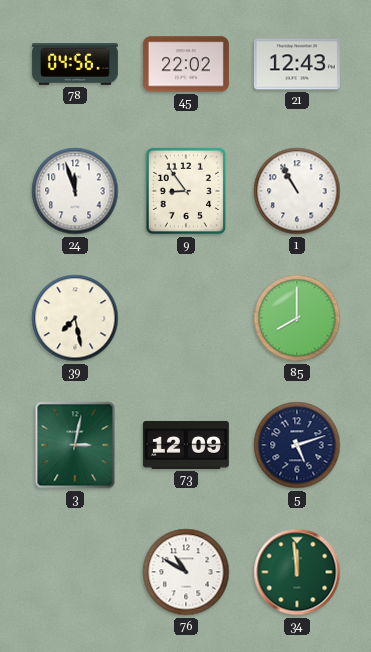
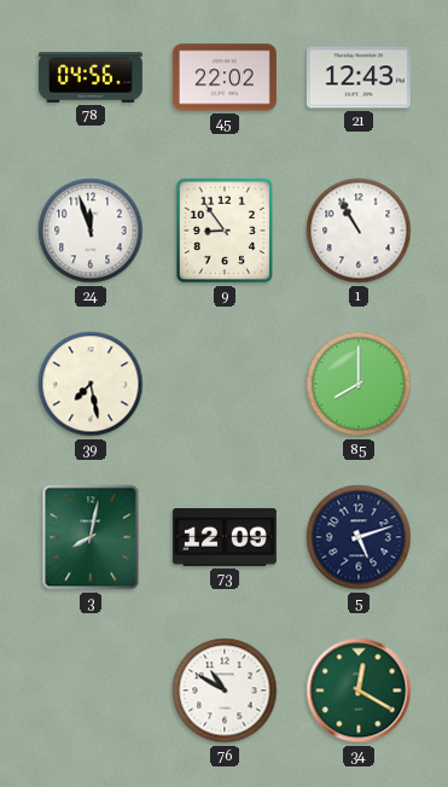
3: 3:02 -> 8:02 (91, 537)
34: 11:59 -> 12:20 (359, 690)
